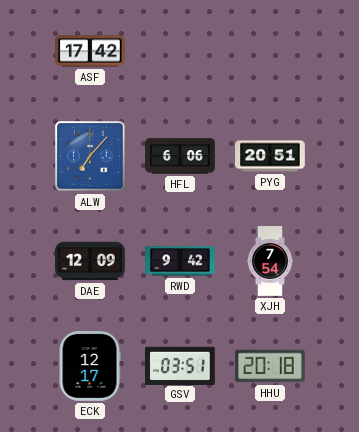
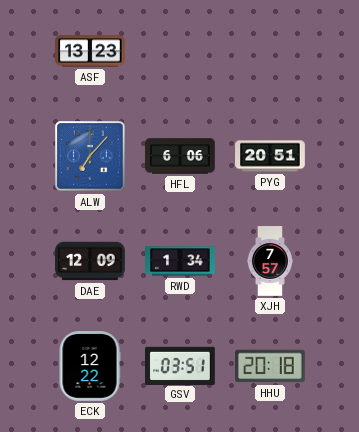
ASF: 17:42 -> 13:23 (90, 51)
RWD: 9:42 -> 1:34 (180, 261)
XJH: 7:54 -> 7:57 (270, 261)
ECK: 12:17 -> 12:22 (90, 366)
